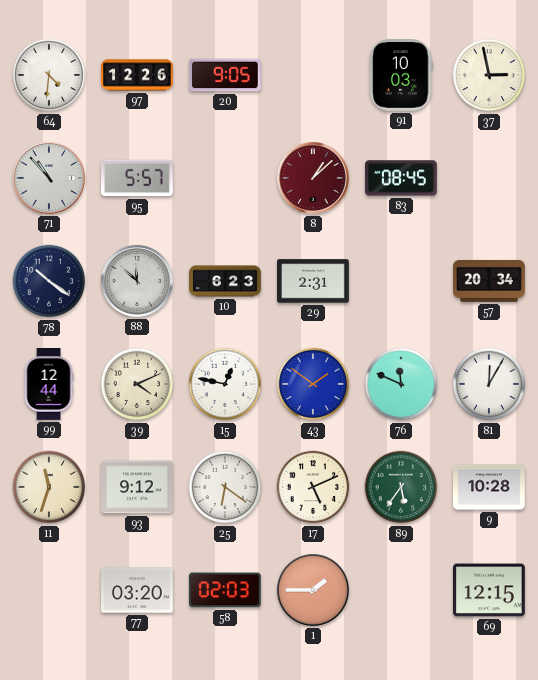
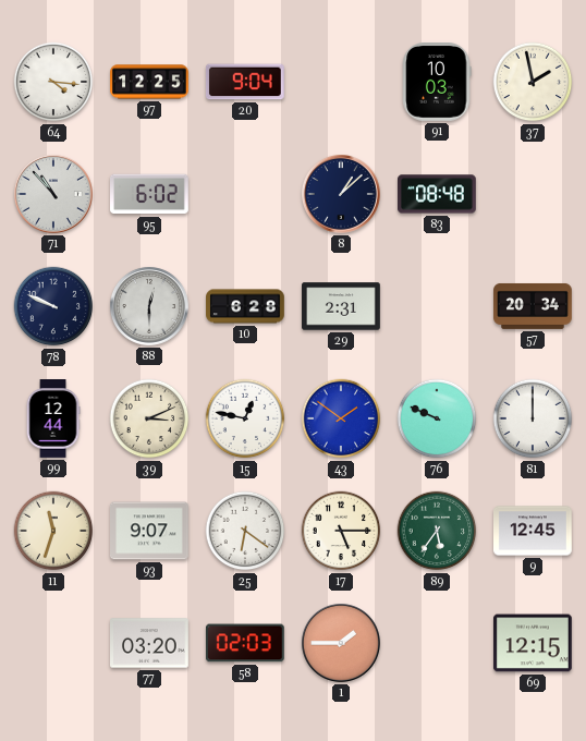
64: 4:31 -> 4:16 (53, 82)
97: 12:26 -> 12:25 (149, 82)
20: 9:05 -> 9:04 (245, 82)
37: 2:58 -> 1:58 (533, 82)
95: 5:57 -> 6:02 (150, 194)
8 dial: burgundy -> navy (341, 194)
83: 08:45 -> 08:48 (438, 194)
78: 10:21 -> 9:49 (53, 306)
88: 11:52 -> 12:30 (149, 306)
10: 6:23 -> 6:28 (245, 306)
39: 4:11 -> 3:11 (149, 418)
76: 11:49 -> 9:49 (437, 418)
81: 12:05 -> 12:00 (533, 418)
93: 9:12 -> 9:07 (150, 531)
17: 5:11 -> 5:15 (341, 531)
9: 10:28 -> 12:45 (534, 531)
